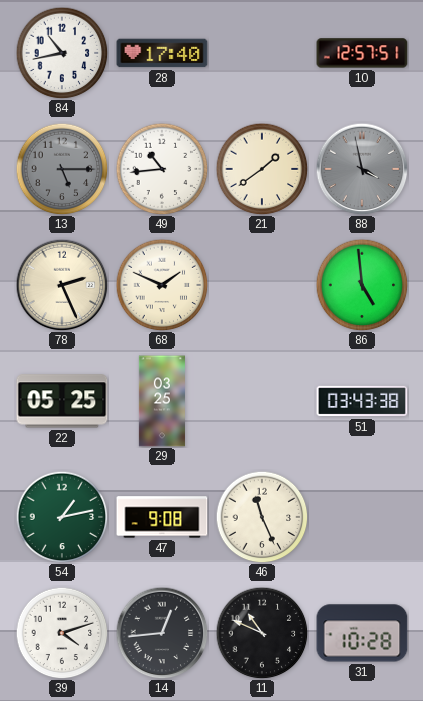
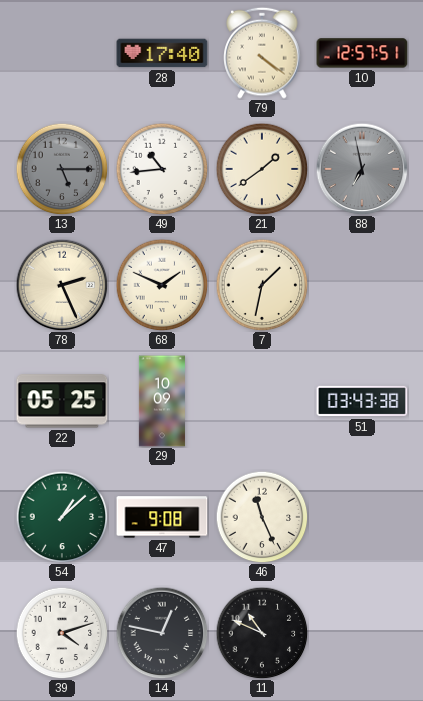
84: 10:43 -> none (62, 53)
79: none -> 4:21 (262, 53)
88: 3:58 -> 6:58 (362, 169)
7: none -> 1:32 (262, 285)
86: 4:59 -> none (362, 285)
29: 03:25 -> 10:09 (162, 401)
54: 1:13 -> 1:08 (62, 517)
14: 12:44 -> 12:47 (162, 633)
31: 10:28 -> none (362, 633)
